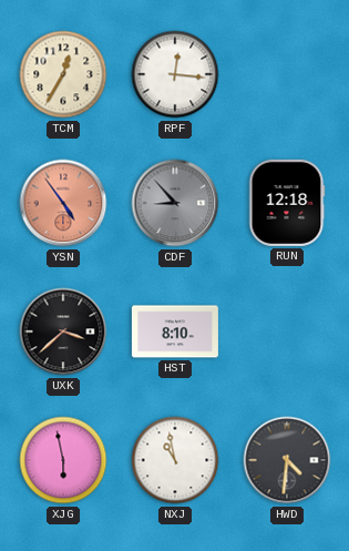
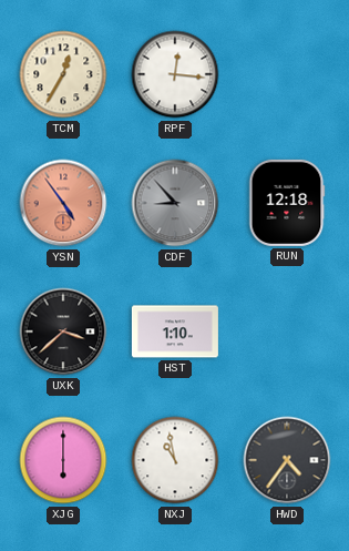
HST: 8:10 -> 1:10 (175, 331)
XJG: 5:58 -> 6:00 (63, 460)
HWD: 4:31 -> 4:36 (287, 460)
